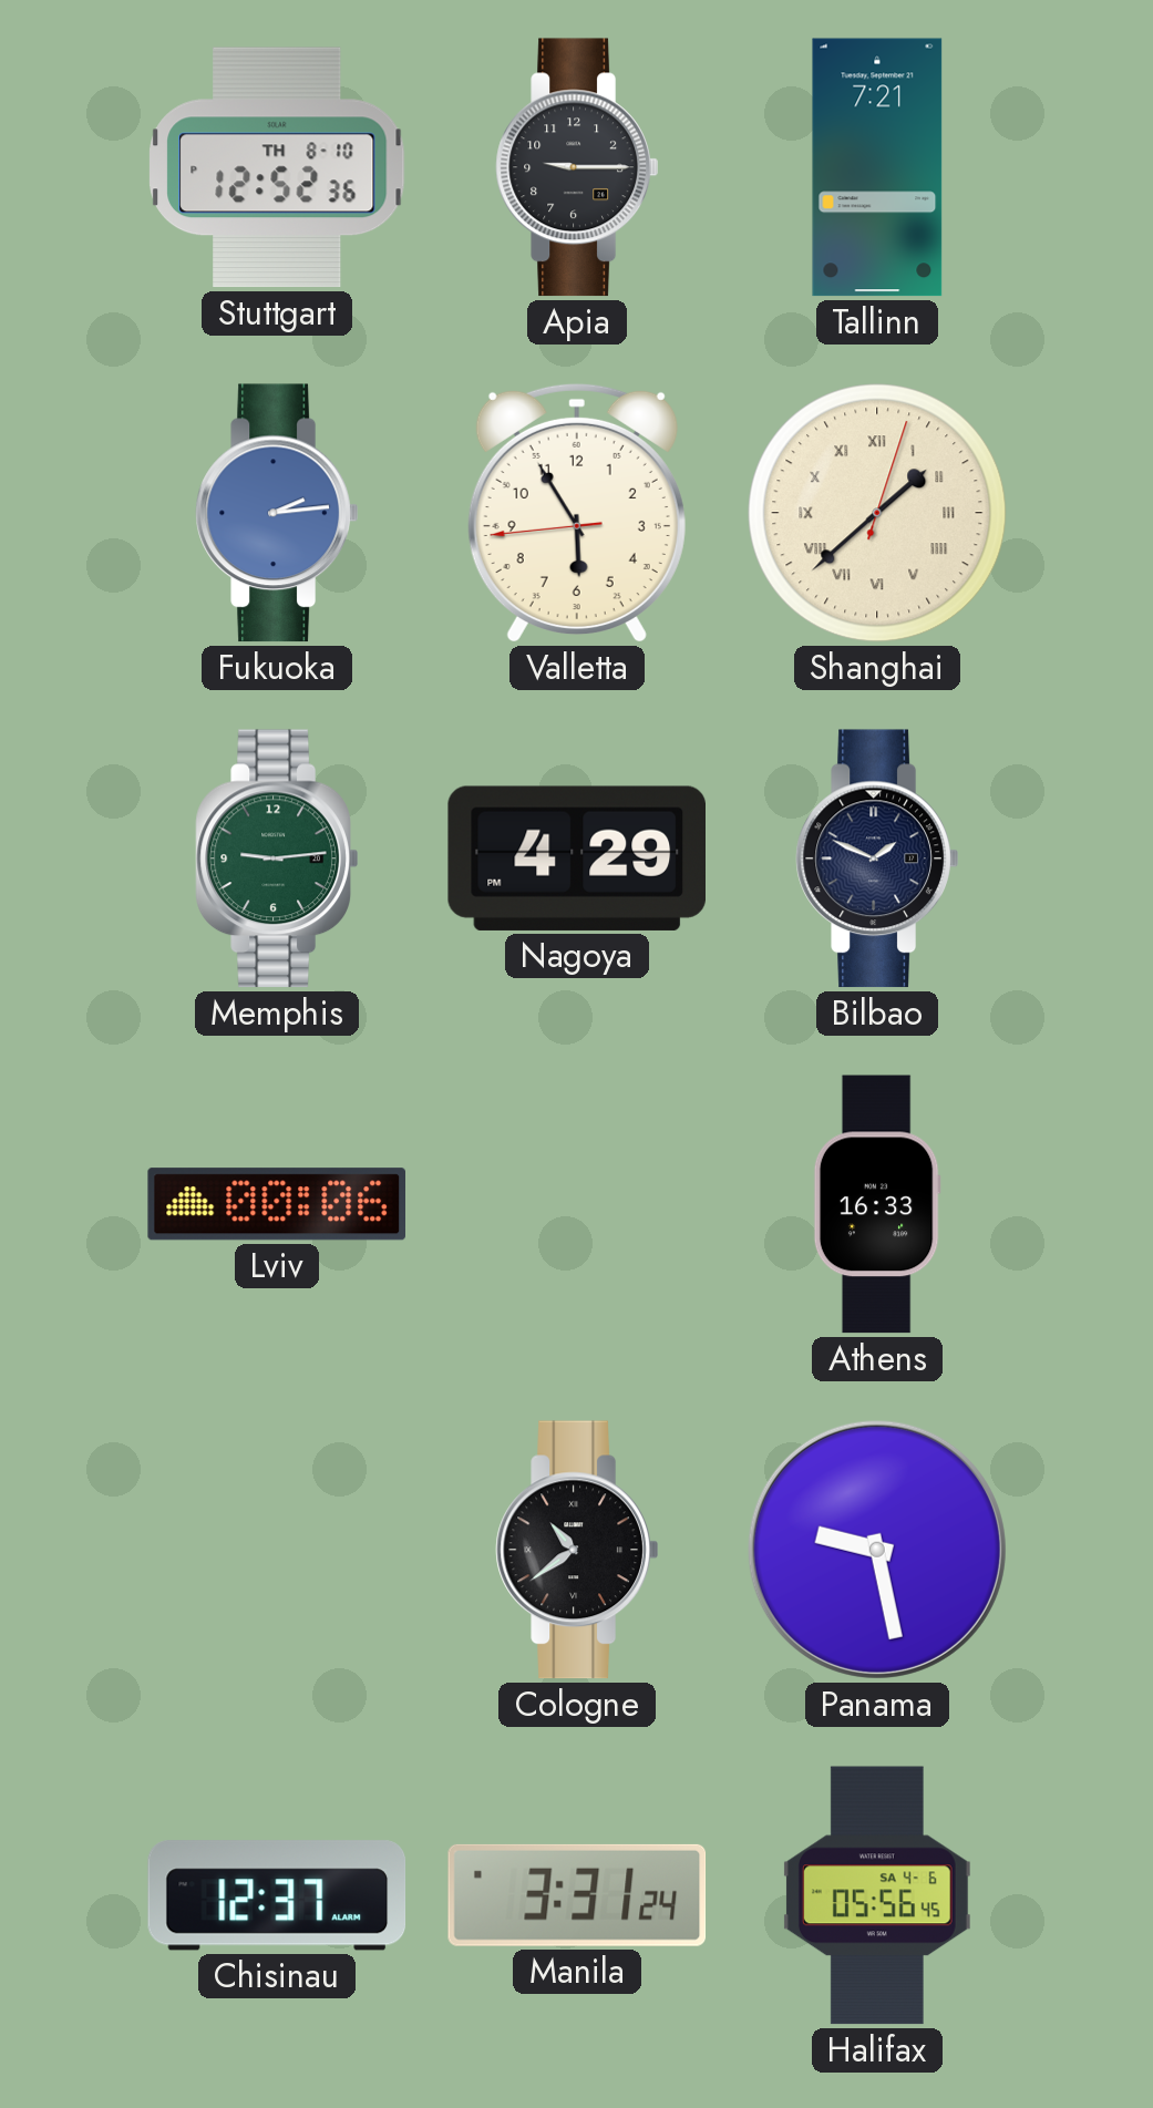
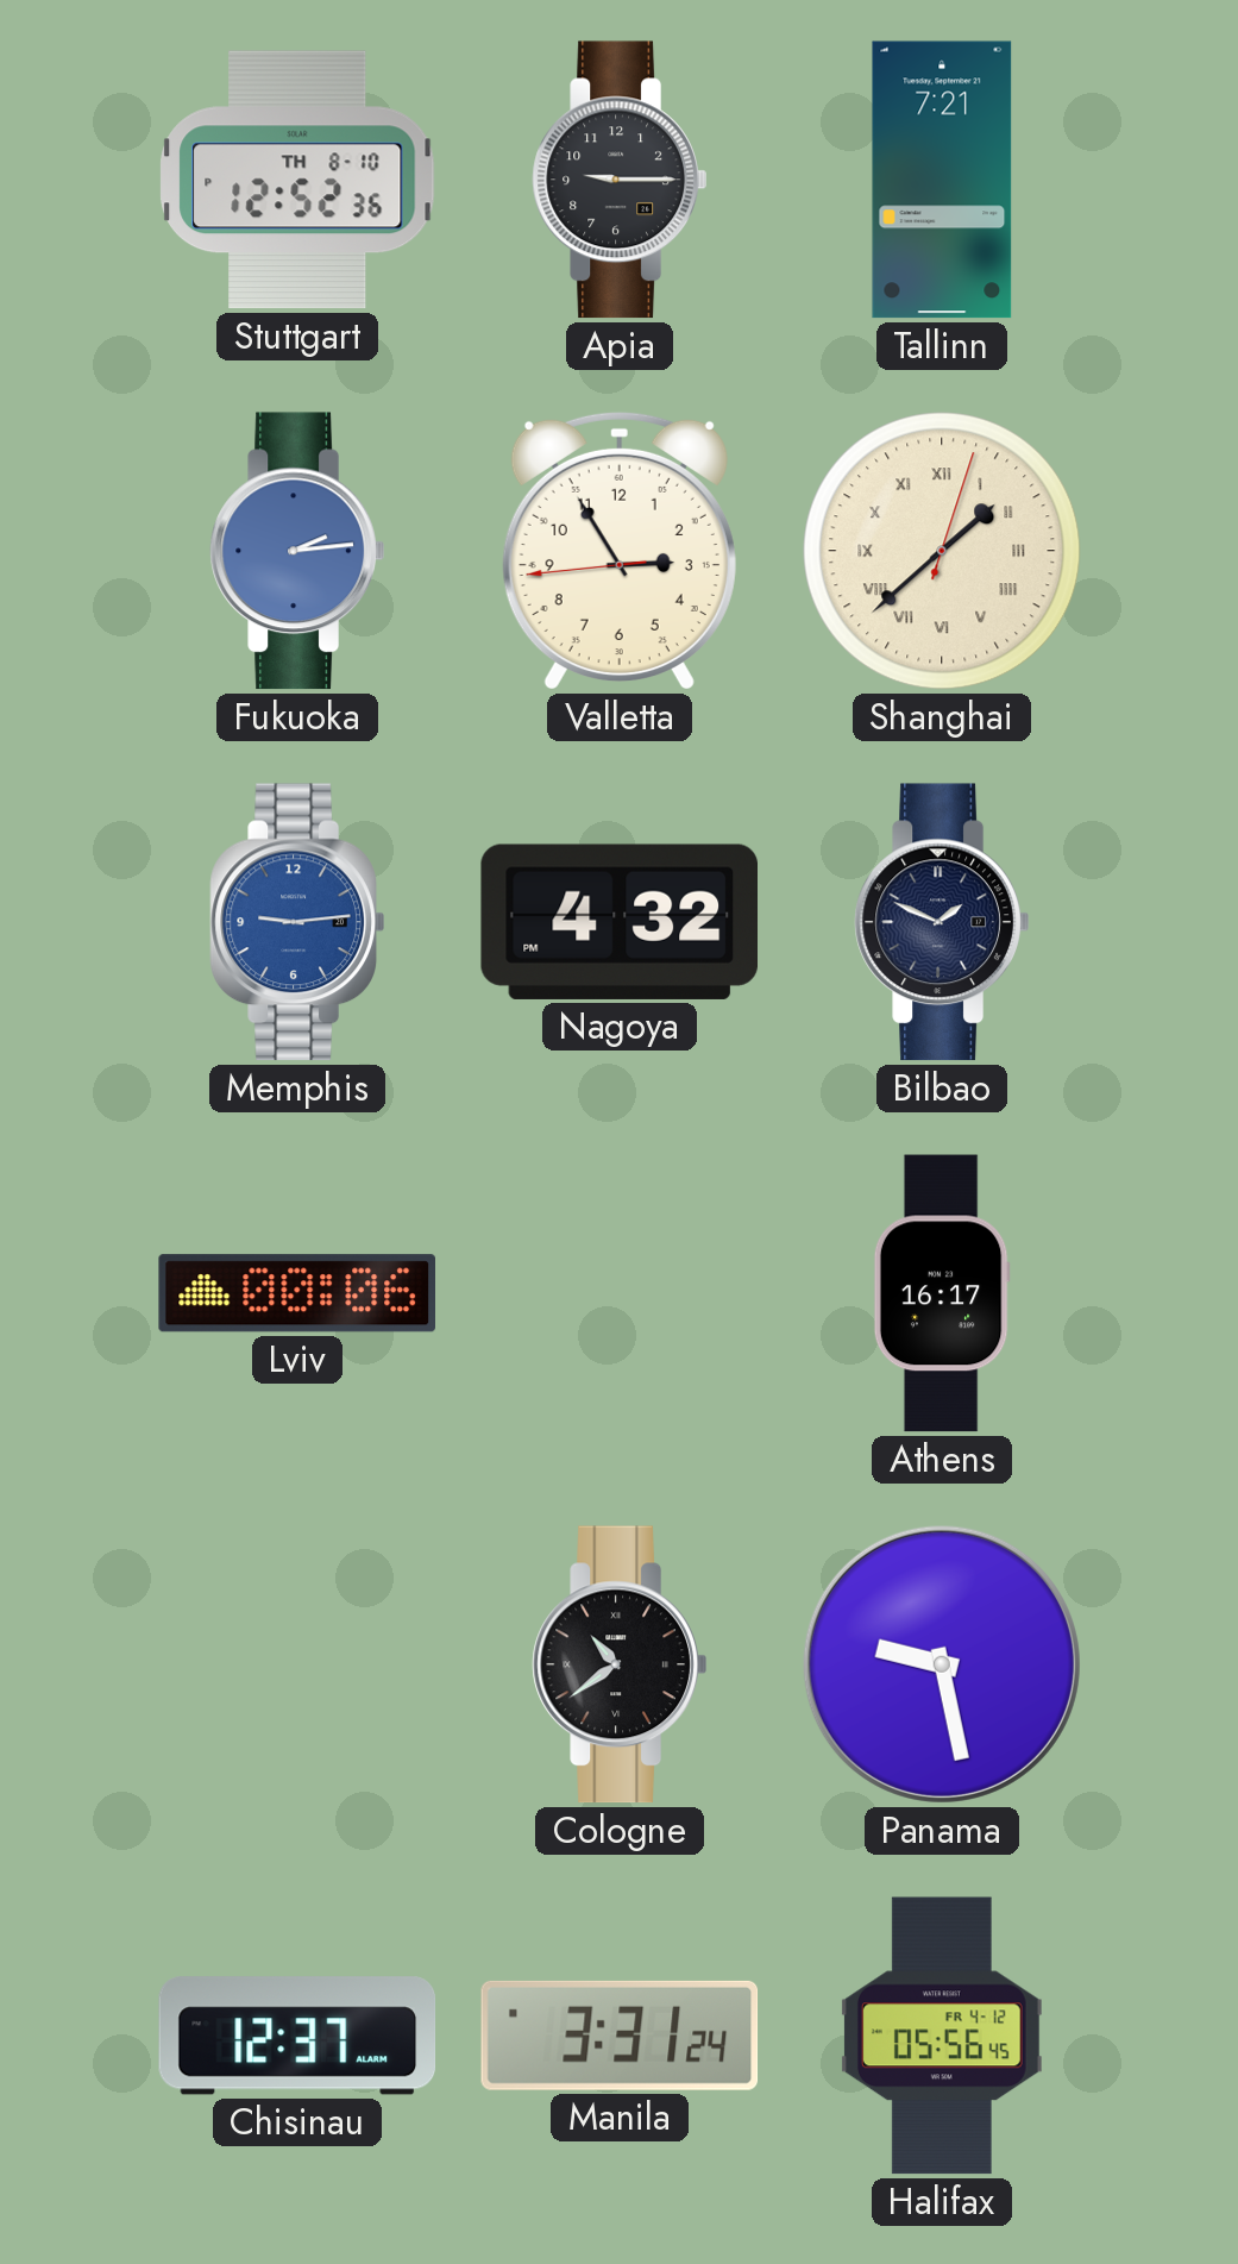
Valletta: 5:54 -> 2:54 (620, 551)
Memphis dial: green -> blue (297, 922)
Nagoya: 4:29 -> 4:32 (618, 922)
Athens: 16:33 -> 16:17 (942, 1293)
Halifax date: SA 4-6 -> FR 4-12 (942, 2036)
